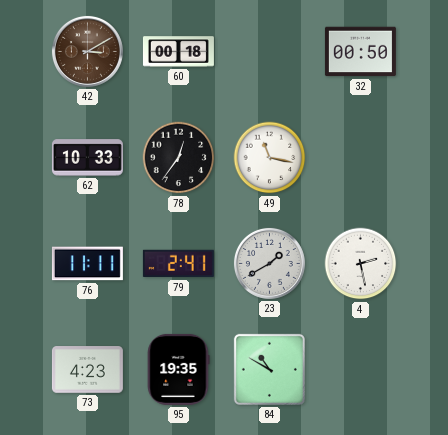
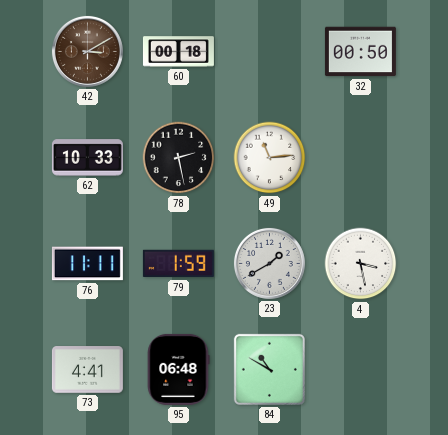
78: 12:36 -> 2:28 (179, 158)
49: 11:17 -> 11:14 (270, 158)
79: 2:41 -> 1:59 (178, 264)
4: 2:28 -> 3:28 (361, 264)
73: 4:23 -> 4:41 (87, 370)
95: 19:35 -> 06:48 (178, 369)
